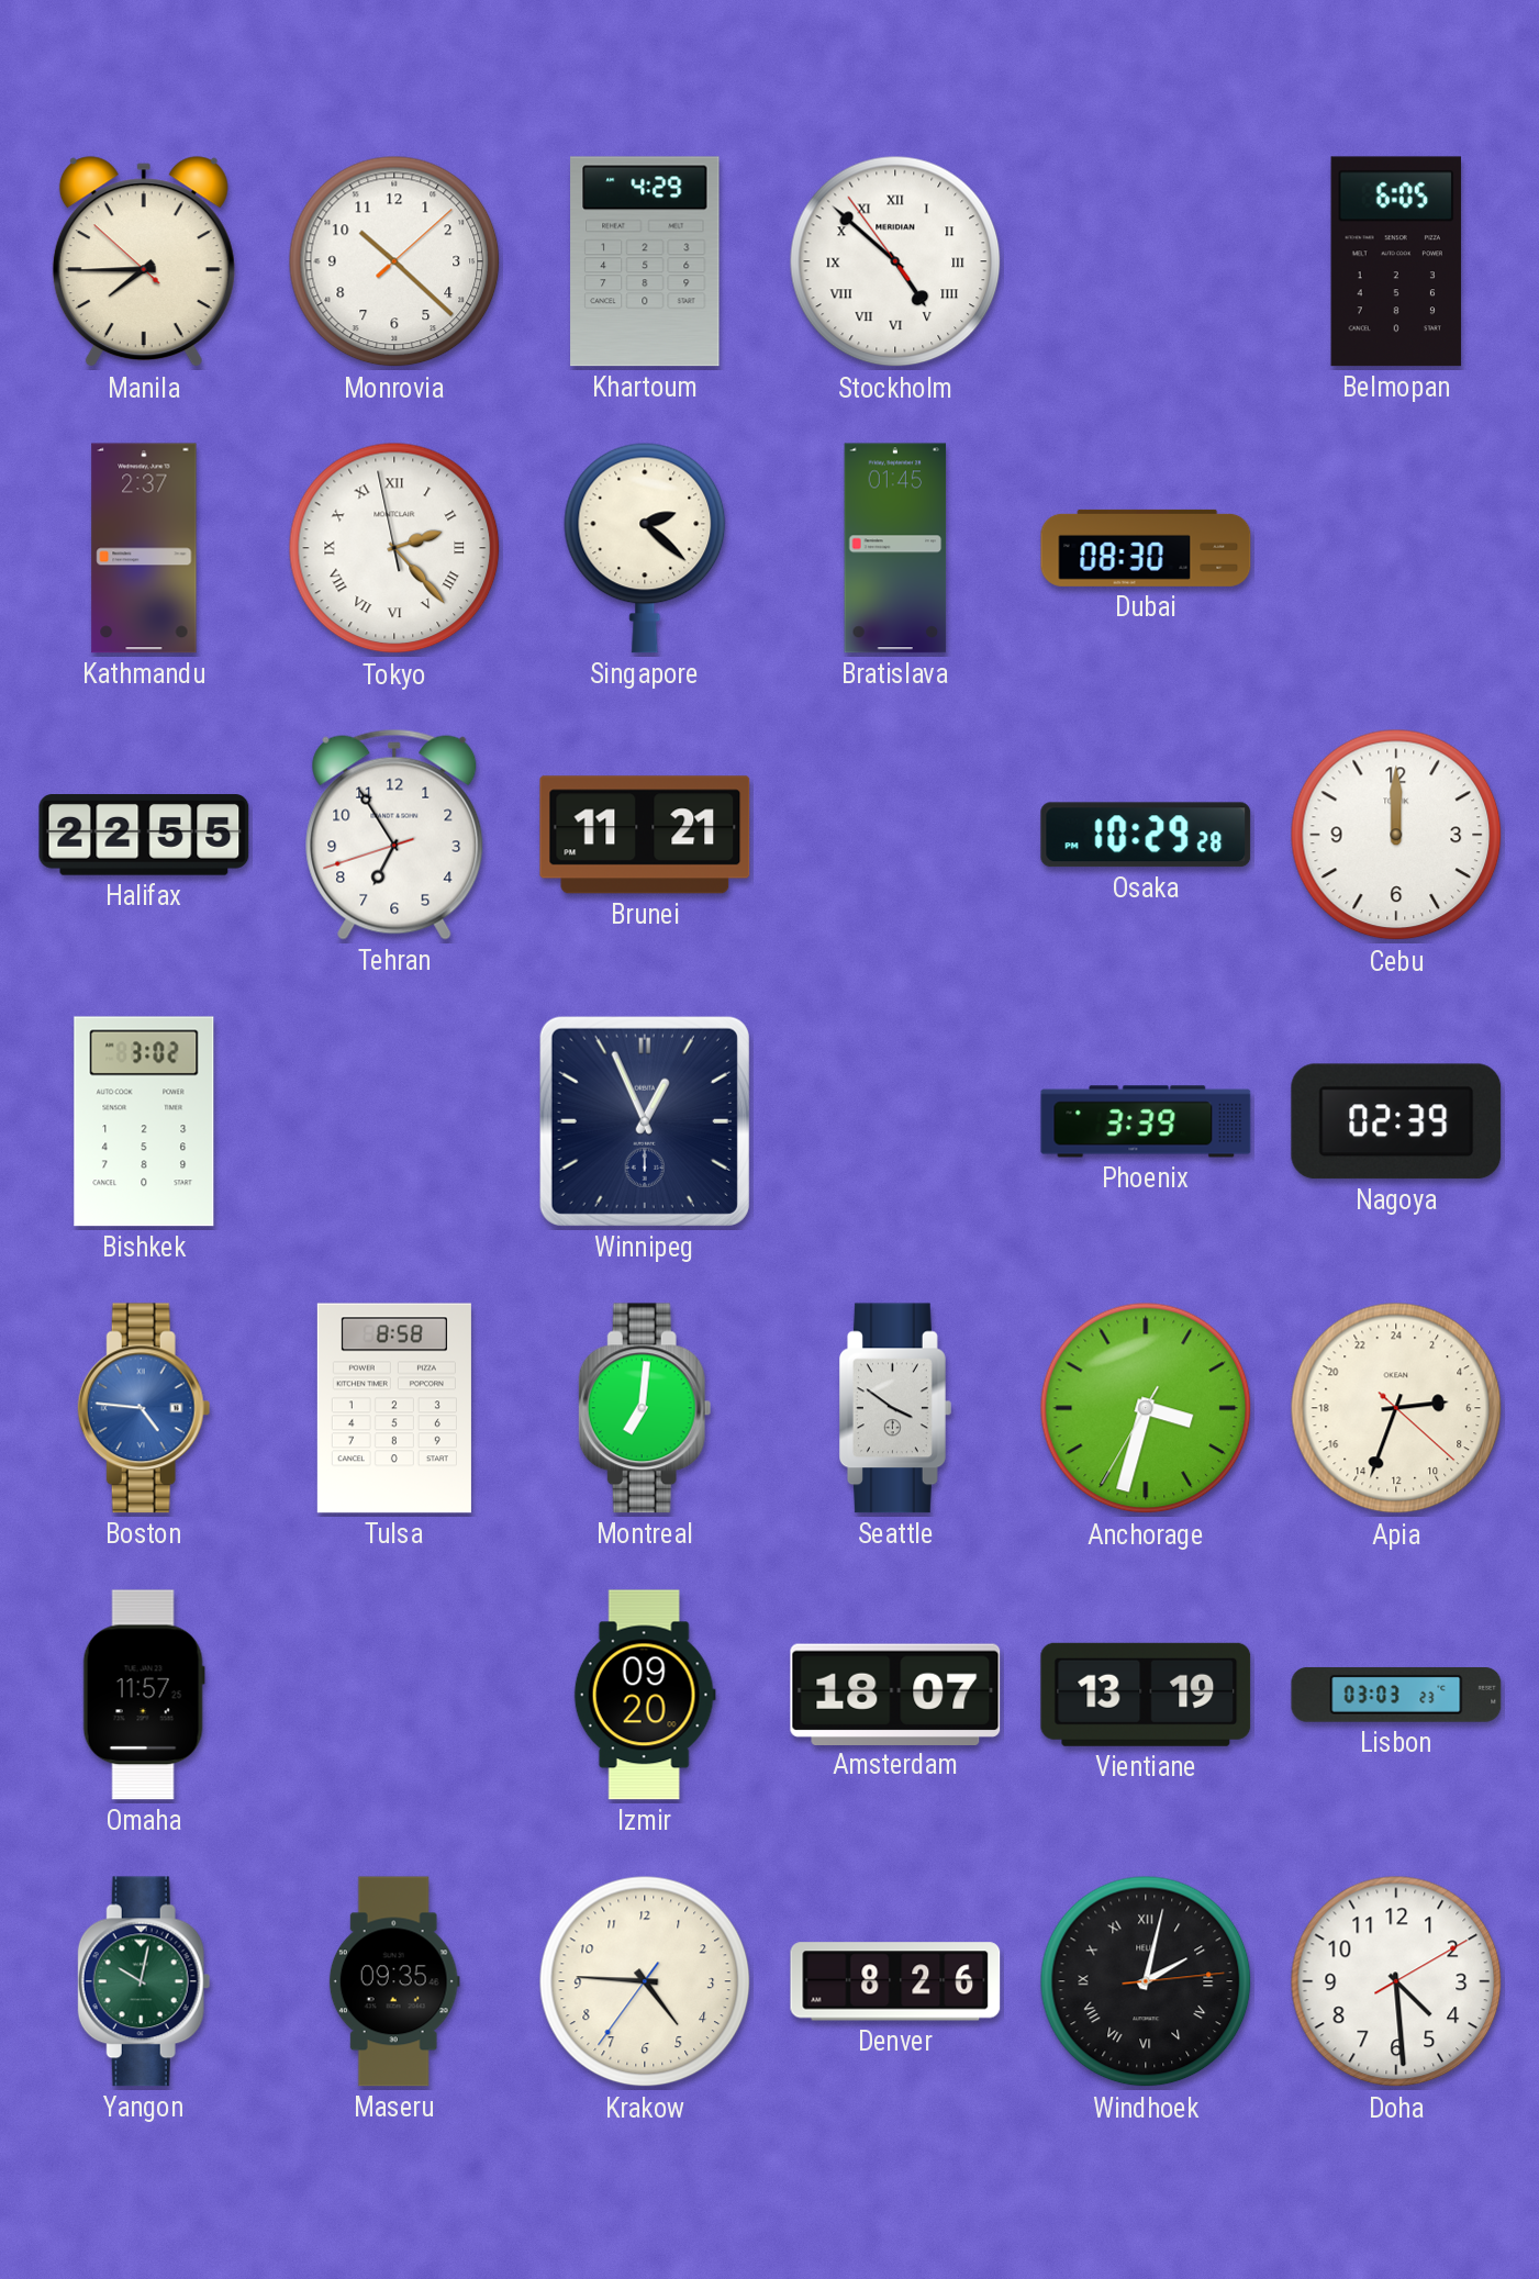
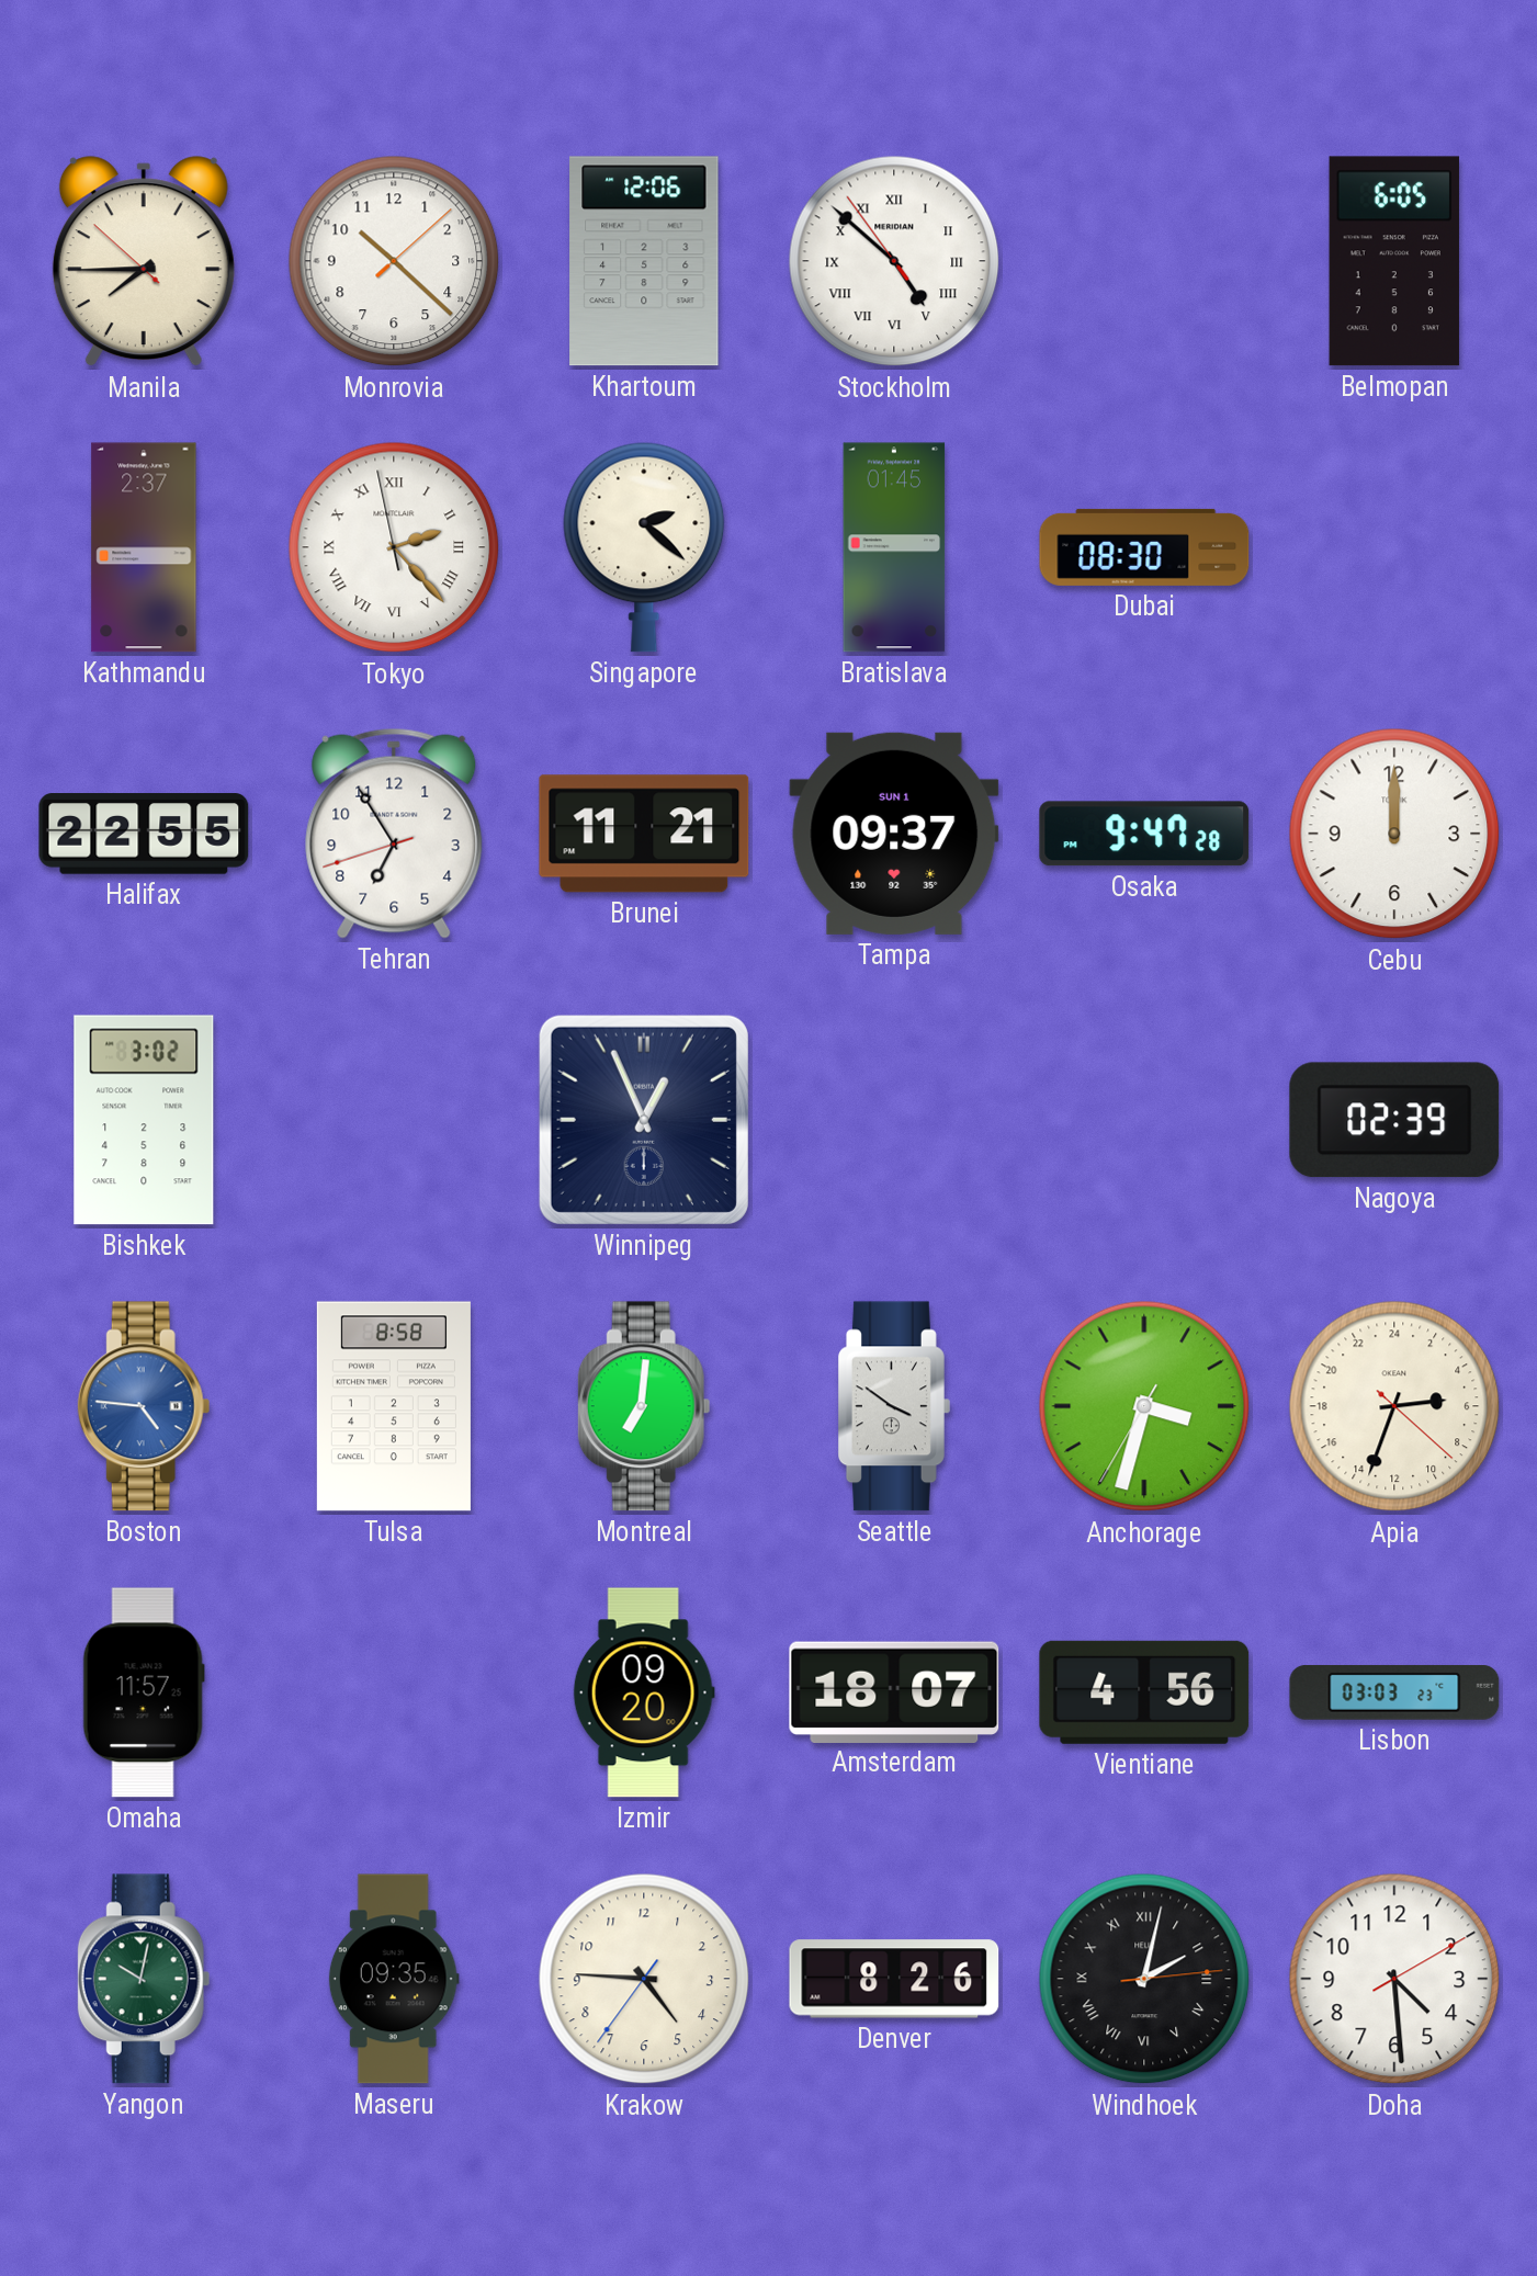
Khartoum: 4:29 -> 12:06 (644, 261)
Tampa: none -> 09:37 (894, 834)
Osaka: 10:29 -> 9:47 (1144, 834)
Phoenix: 3:39 -> none (1146, 1121)
Vientiane: 13:19 -> 4:56 (1144, 1692)
